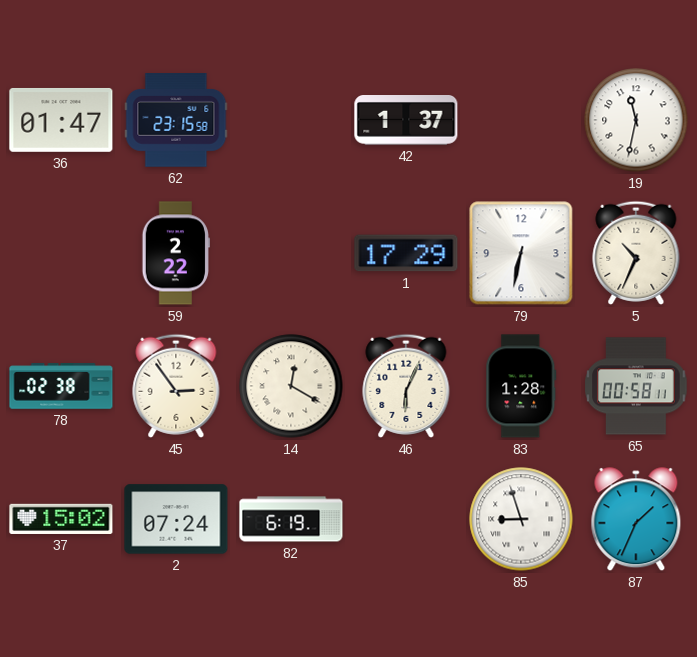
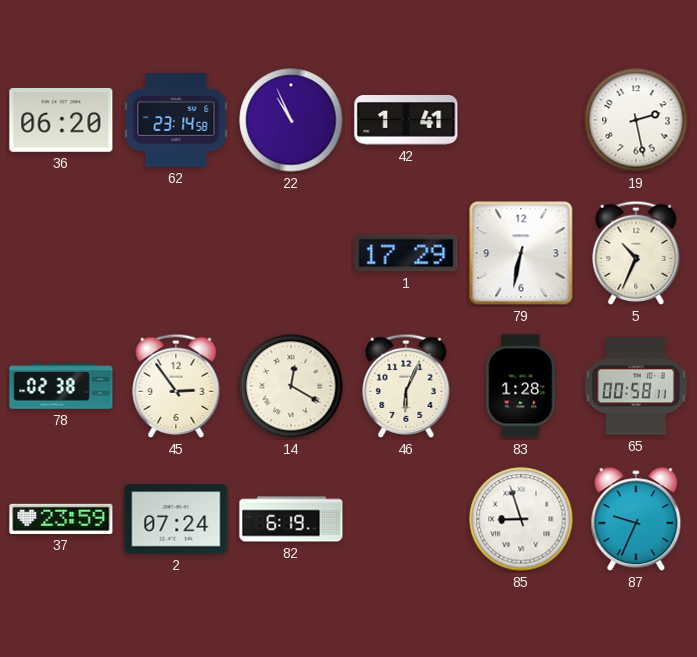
36: 01:47 -> 06:20 (61, 120)
62: 23:15 -> 23:14 (176, 120)
22: none -> 10:56 (291, 120)
42: 1:37 -> 1:41 (406, 121)
19: 11:32 -> 2:28 (636, 120)
59: 2:22 -> none (176, 253)
37: 15:02 -> 23:59 (61, 519)
87: 1:34 -> 9:34 (636, 520)
